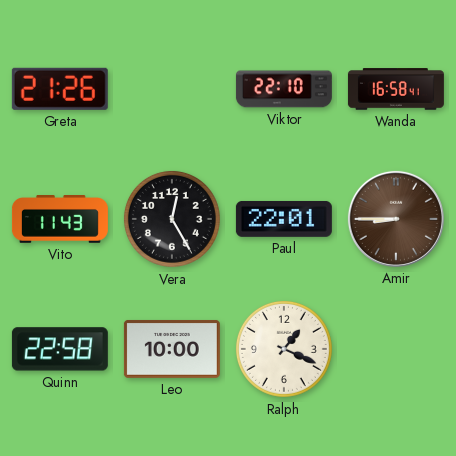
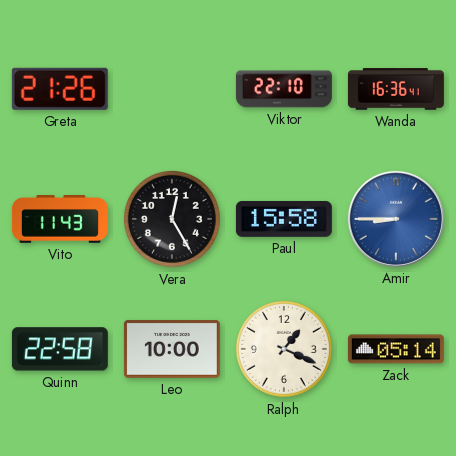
Wanda: 16:58 -> 16:36 (396, 89)
Paul: 22:01 -> 15:58 (284, 219)
Amir dial: brown -> blue (396, 219)
Zack: none -> 05:14 (396, 349)
